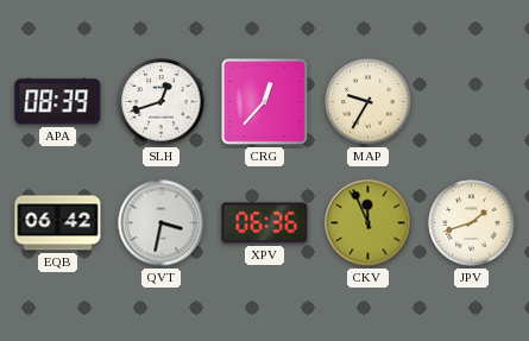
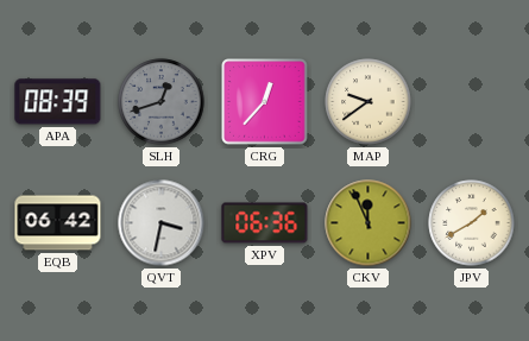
SLH dial: white -> grey (162, 102)
MAP: 9:35 -> 9:39 (369, 102)
JPV: 1:42 -> 1:40 (472, 223)
